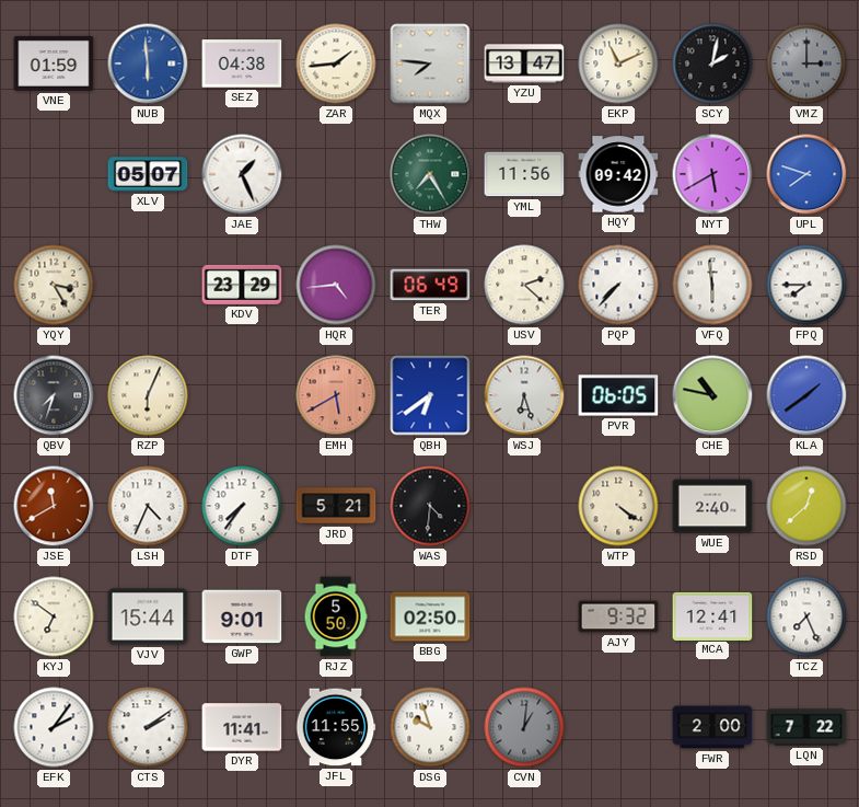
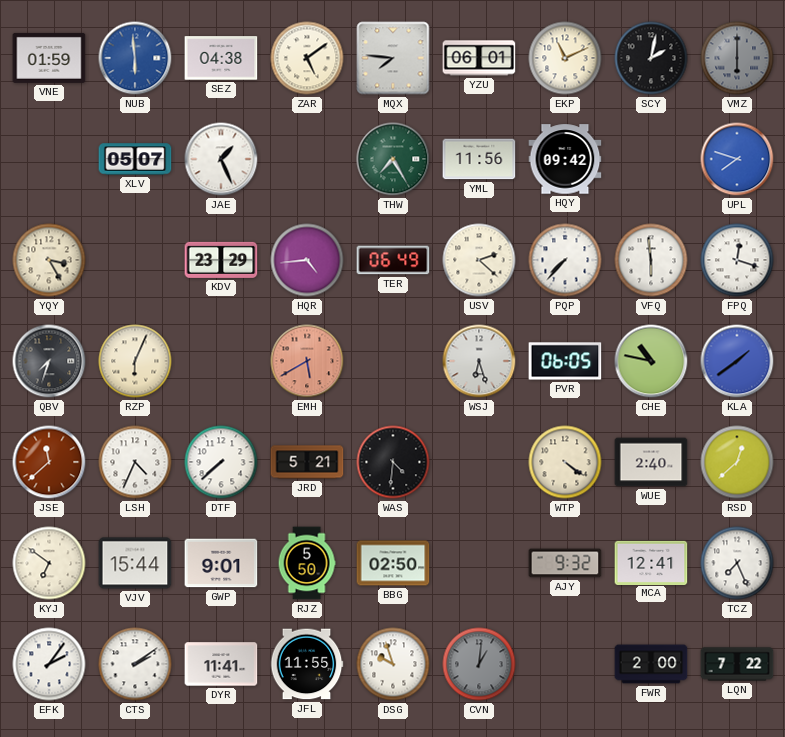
ZAR: 1:44 -> 5:09 (307, 58)
YZU: 13:47 -> 06:01 (479, 58)
VMZ: 3:00 -> 6:00 (737, 58)
NYT: 5:40 -> none (712, 174)
FPQ: 7:45 -> 12:18 (737, 260)
QBH: 6:39 -> none (430, 395)
JSE: 11:40 -> 11:38 (49, 462)
DTF: 7:36 -> 7:38 (221, 462)
